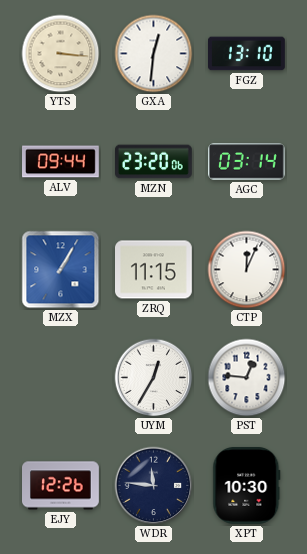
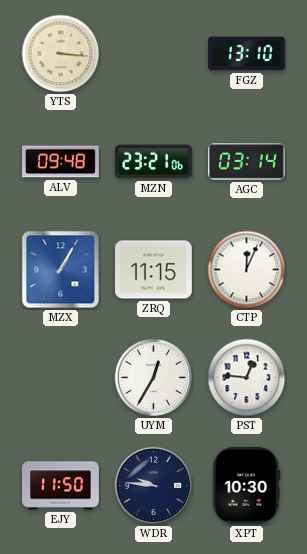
GXA: 12:31 -> none (154, 54)
ALV: 09:44 -> 09:48 (61, 162)
MZN: 23:20 -> 23:21 (154, 162)
EJY: 12:26 -> 11:50 (61, 486)
WDR: 11:46 -> 9:46 (154, 486)
